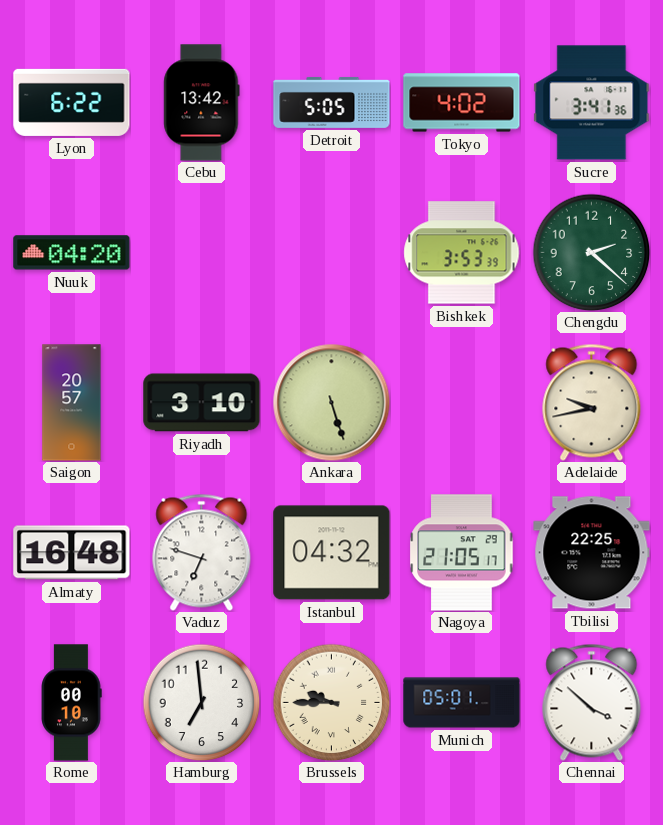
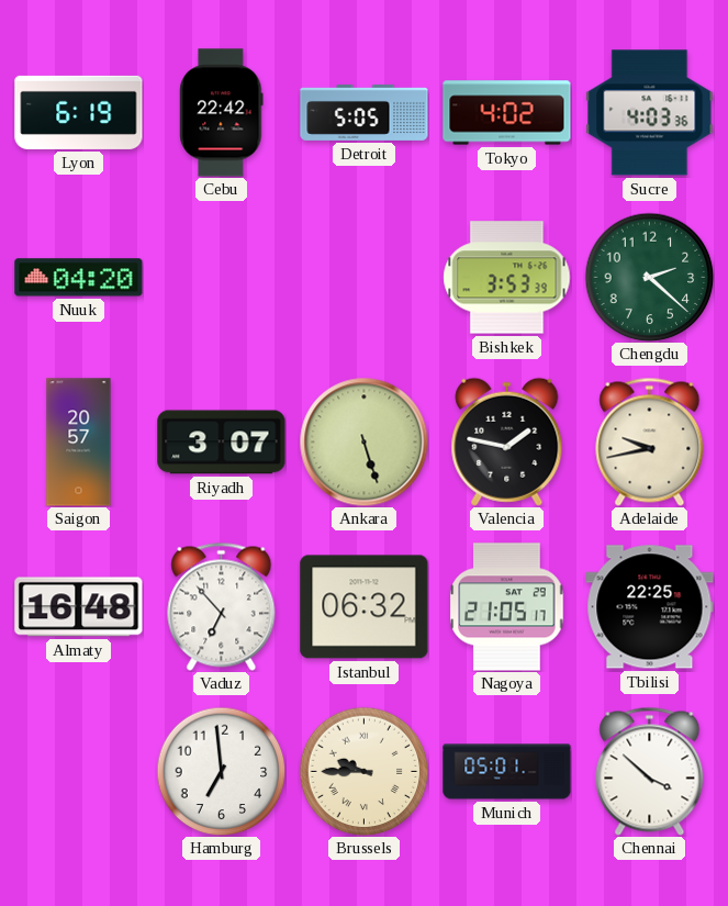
Lyon: 6:22 -> 6:19 (79, 112)
Cebu: 13:42 -> 22:42 (222, 113)
Sucre: 3:41 -> 4:03 (650, 113)
Riyadh: 3:10 -> 3:07 (222, 443)
Valencia: none -> 1:47 (507, 441)
Vaduz: 6:48 -> 6:53 (222, 606)
Istanbul: 04:32 -> 06:32 (365, 607)
Rome: 00:10 -> none (71, 703)
